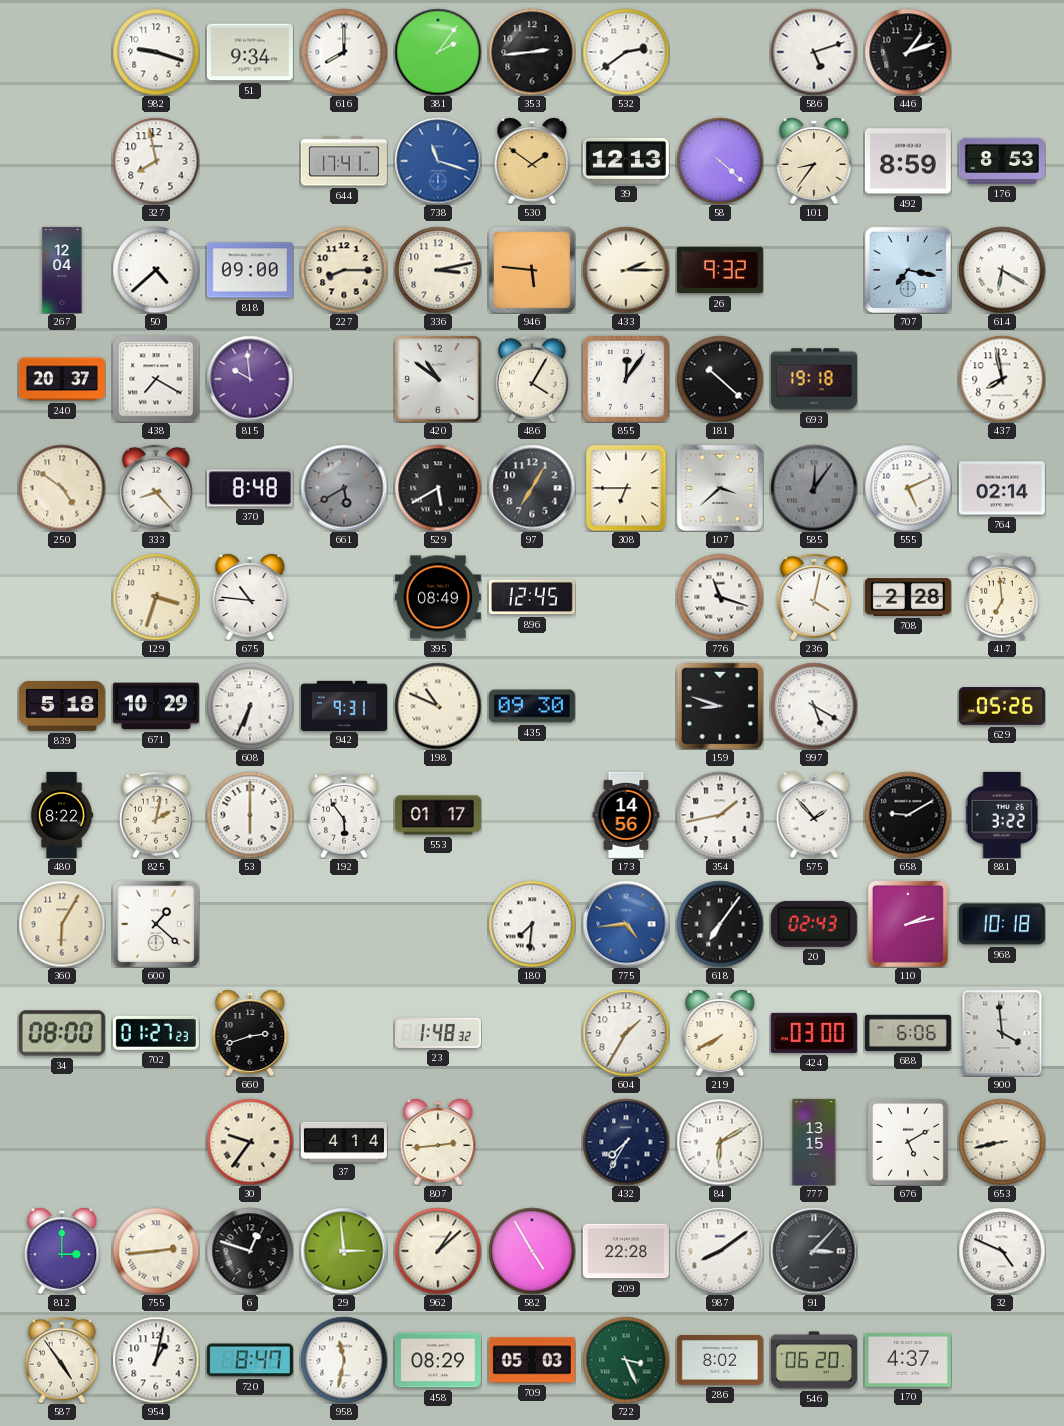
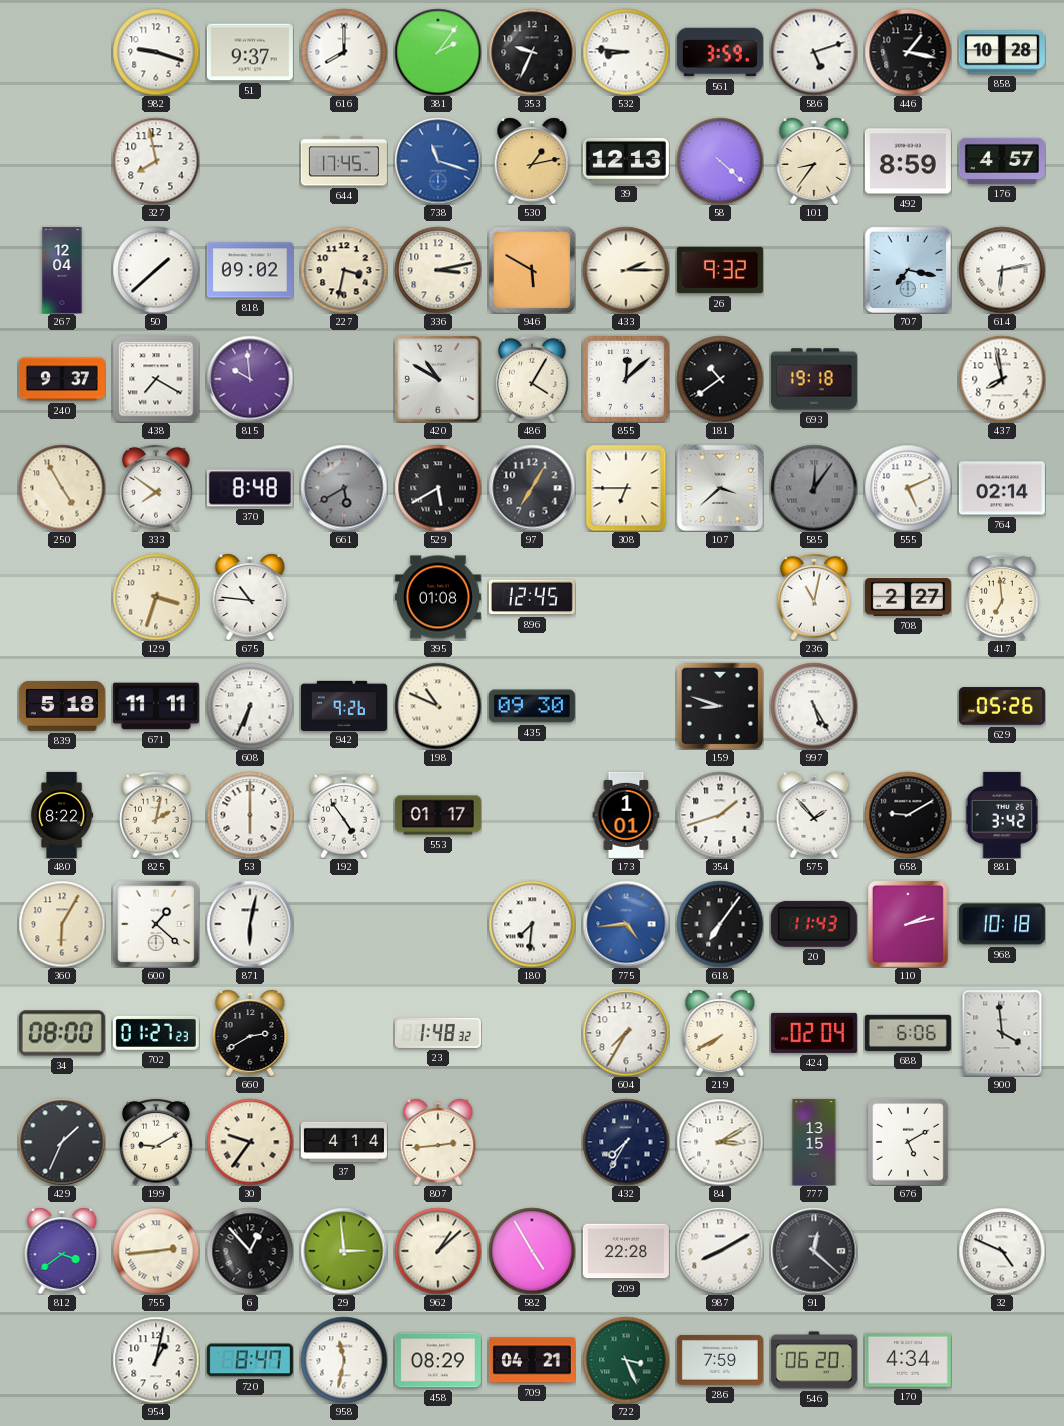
51: 9:34 -> 9:37 (250, 52)
353: 2:44 -> 9:34 (532, 52)
532: 2:39 -> 8:46 (626, 52)
561: none -> 3:59 (720, 52)
446: 1:12 -> 1:17 (908, 52)
858: none -> 10:28 (1002, 52)
644: 17:41 -> 17:45 (344, 161)
530: 1:51 -> 1:13 (532, 161)
176: 8:53 -> 4:57 (1002, 161)
50: 4:38 -> 1:38 (156, 270)
818: 09:00 -> 09:02 (250, 270)
227: 8:15 -> 3:32 (344, 270)
946: 5:46 -> 5:50 (532, 270)
614: 6:20 -> 6:13 (1002, 270)
240: 20:37 -> 9:37 (62, 379)
420: 10:51 -> 10:50 (438, 379)
855: 12:06 -> 12:08 (626, 379)
181: 10:22 -> 10:39 (720, 379)
250: 4:51 -> 4:55 (62, 488)
333: 8:23 -> 7:51 (156, 488)
395: 08:49 -> 01:08 (438, 597)
776: 11:18 -> none (720, 597)
236: 4:02 -> 11:02 (814, 597)
708: 2:28 -> 2:27 (908, 597)
671: 10:29 -> 11:11 (156, 706)
942: 9:31 -> 9:26 (344, 705)
997: 5:20 -> 5:25 (814, 706)
192: 5:54 -> 4:54 (344, 815)
173: 14:56 -> 1:01 (626, 815)
354: 1:43 -> 1:42 (720, 815)
881: 3:22 -> 3:42 (1002, 815)
871: none -> 6:02 (250, 924)
20: 02:43 -> 11:43 (814, 924)
660: 2:42 -> 2:40 (250, 1033)
604: 1:35 -> 7:35 (626, 1033)
424: 03:00 -> 02:04 (814, 1033)
429: none -> 1:34 (62, 1142)
199: none -> 9:10 (156, 1142)
84: 6:10 -> 3:10 (720, 1142)
653: 8:43 -> none (1002, 1142)
812: 3:00 -> 3:39 (62, 1251)
6: 12:48 -> 12:53 (250, 1251)
987: 8:09 -> 8:10 (720, 1251)
91: 3:07 -> 12:22 (814, 1251)
587: 4:54 -> none (62, 1360)
709: 05:03 -> 04:21 (532, 1360)
286: 8:02 -> 7:59 (720, 1360)
170: 4:37 -> 4:34 (908, 1361)
